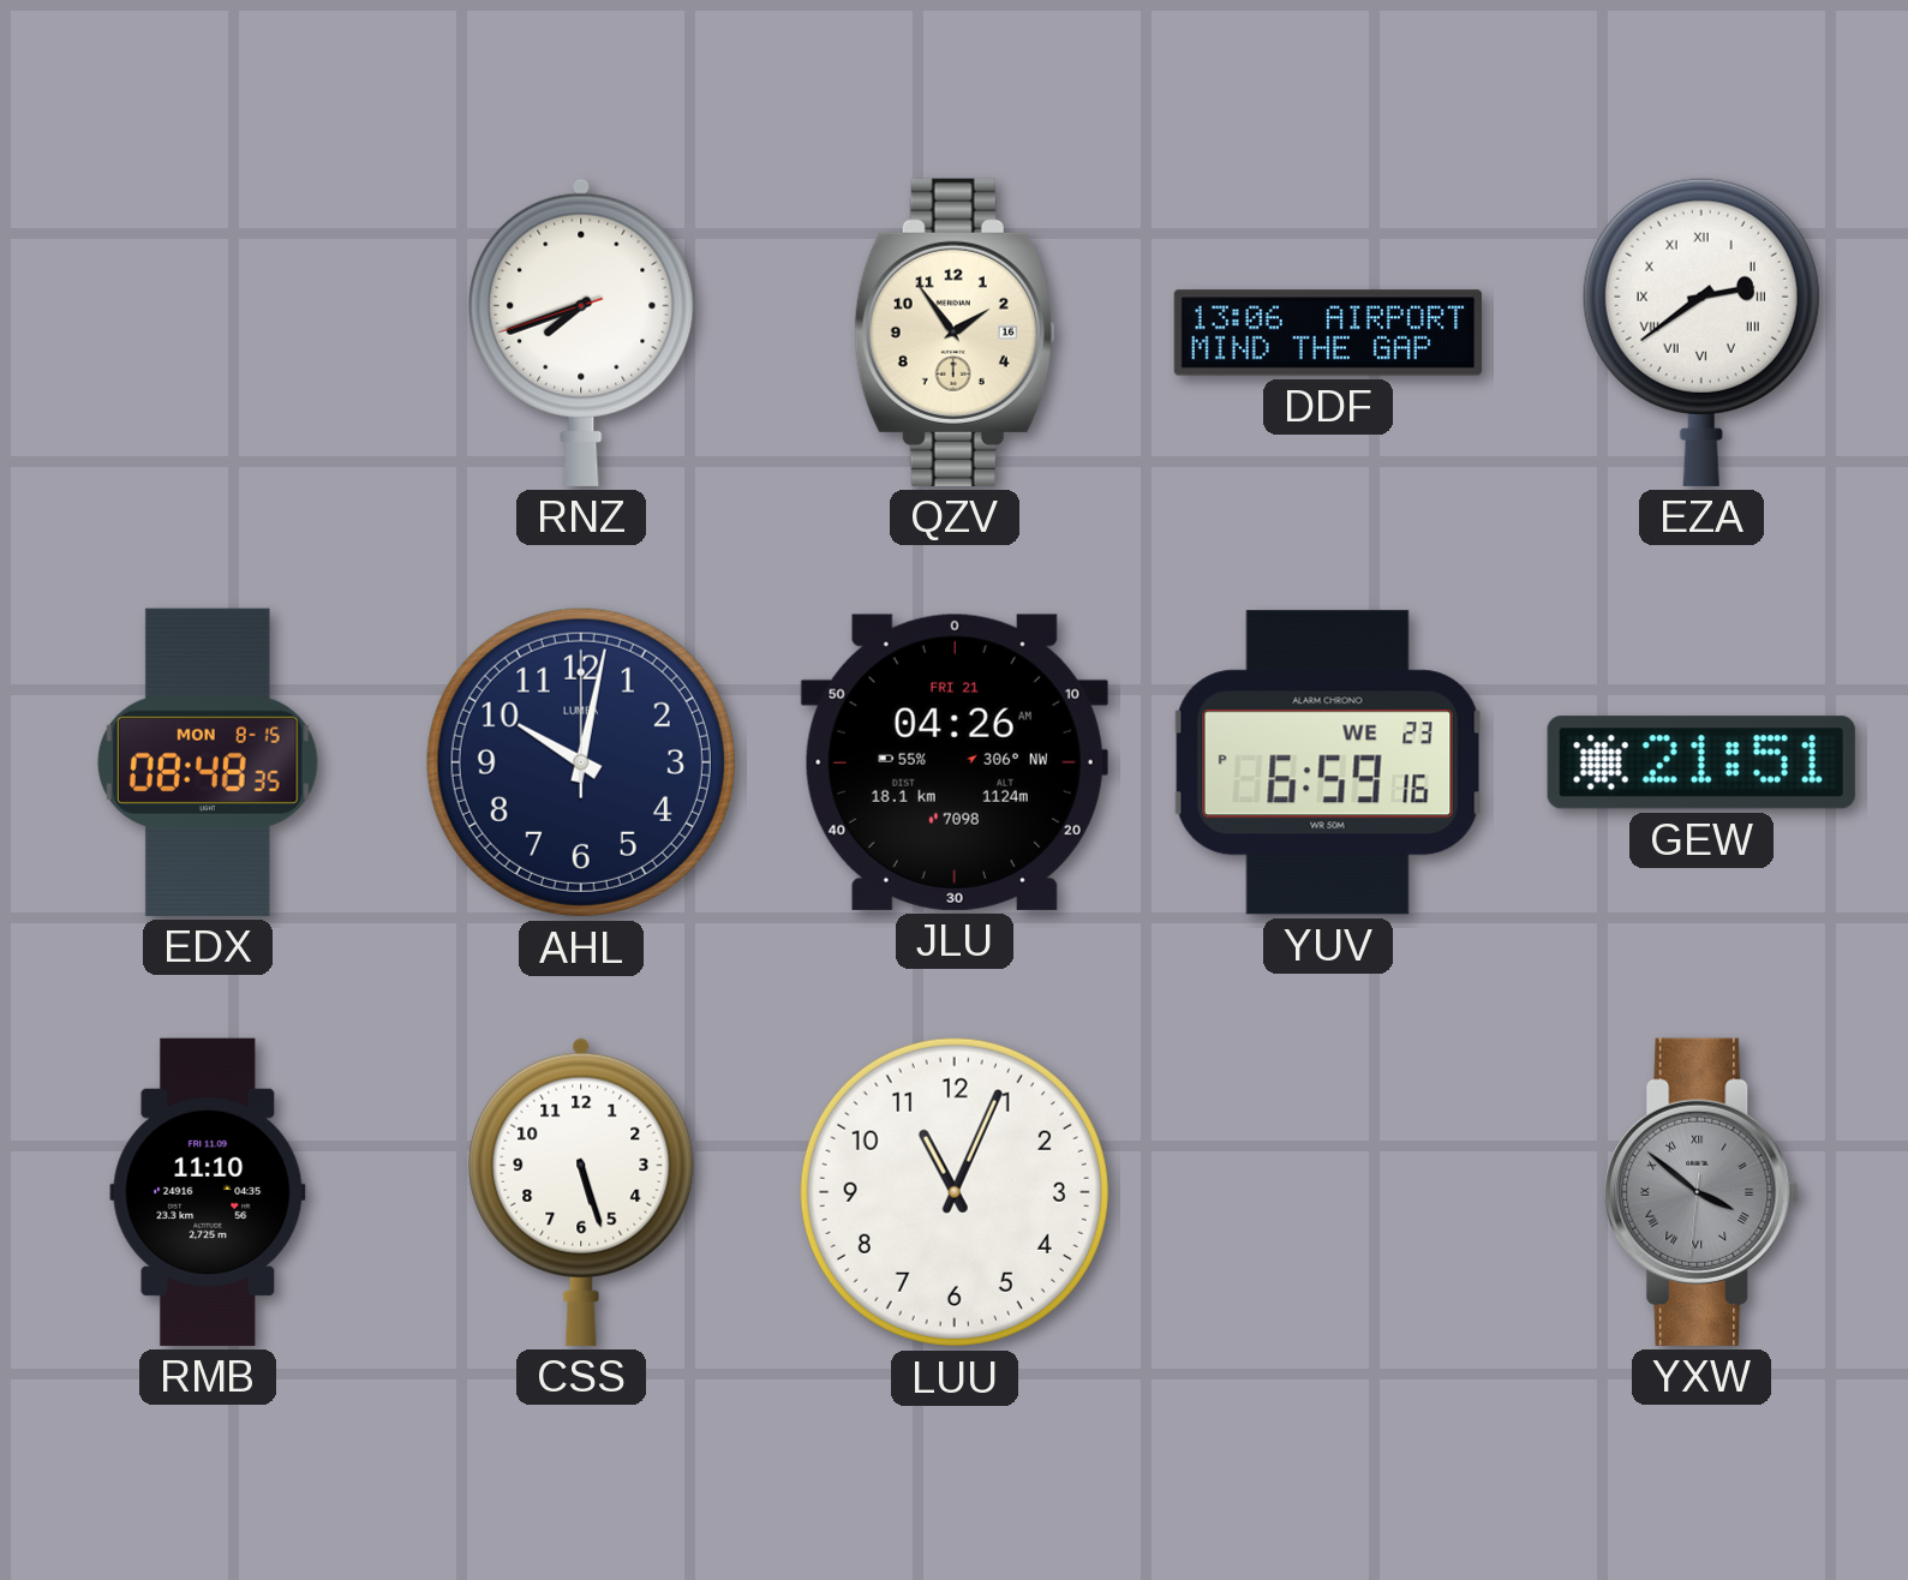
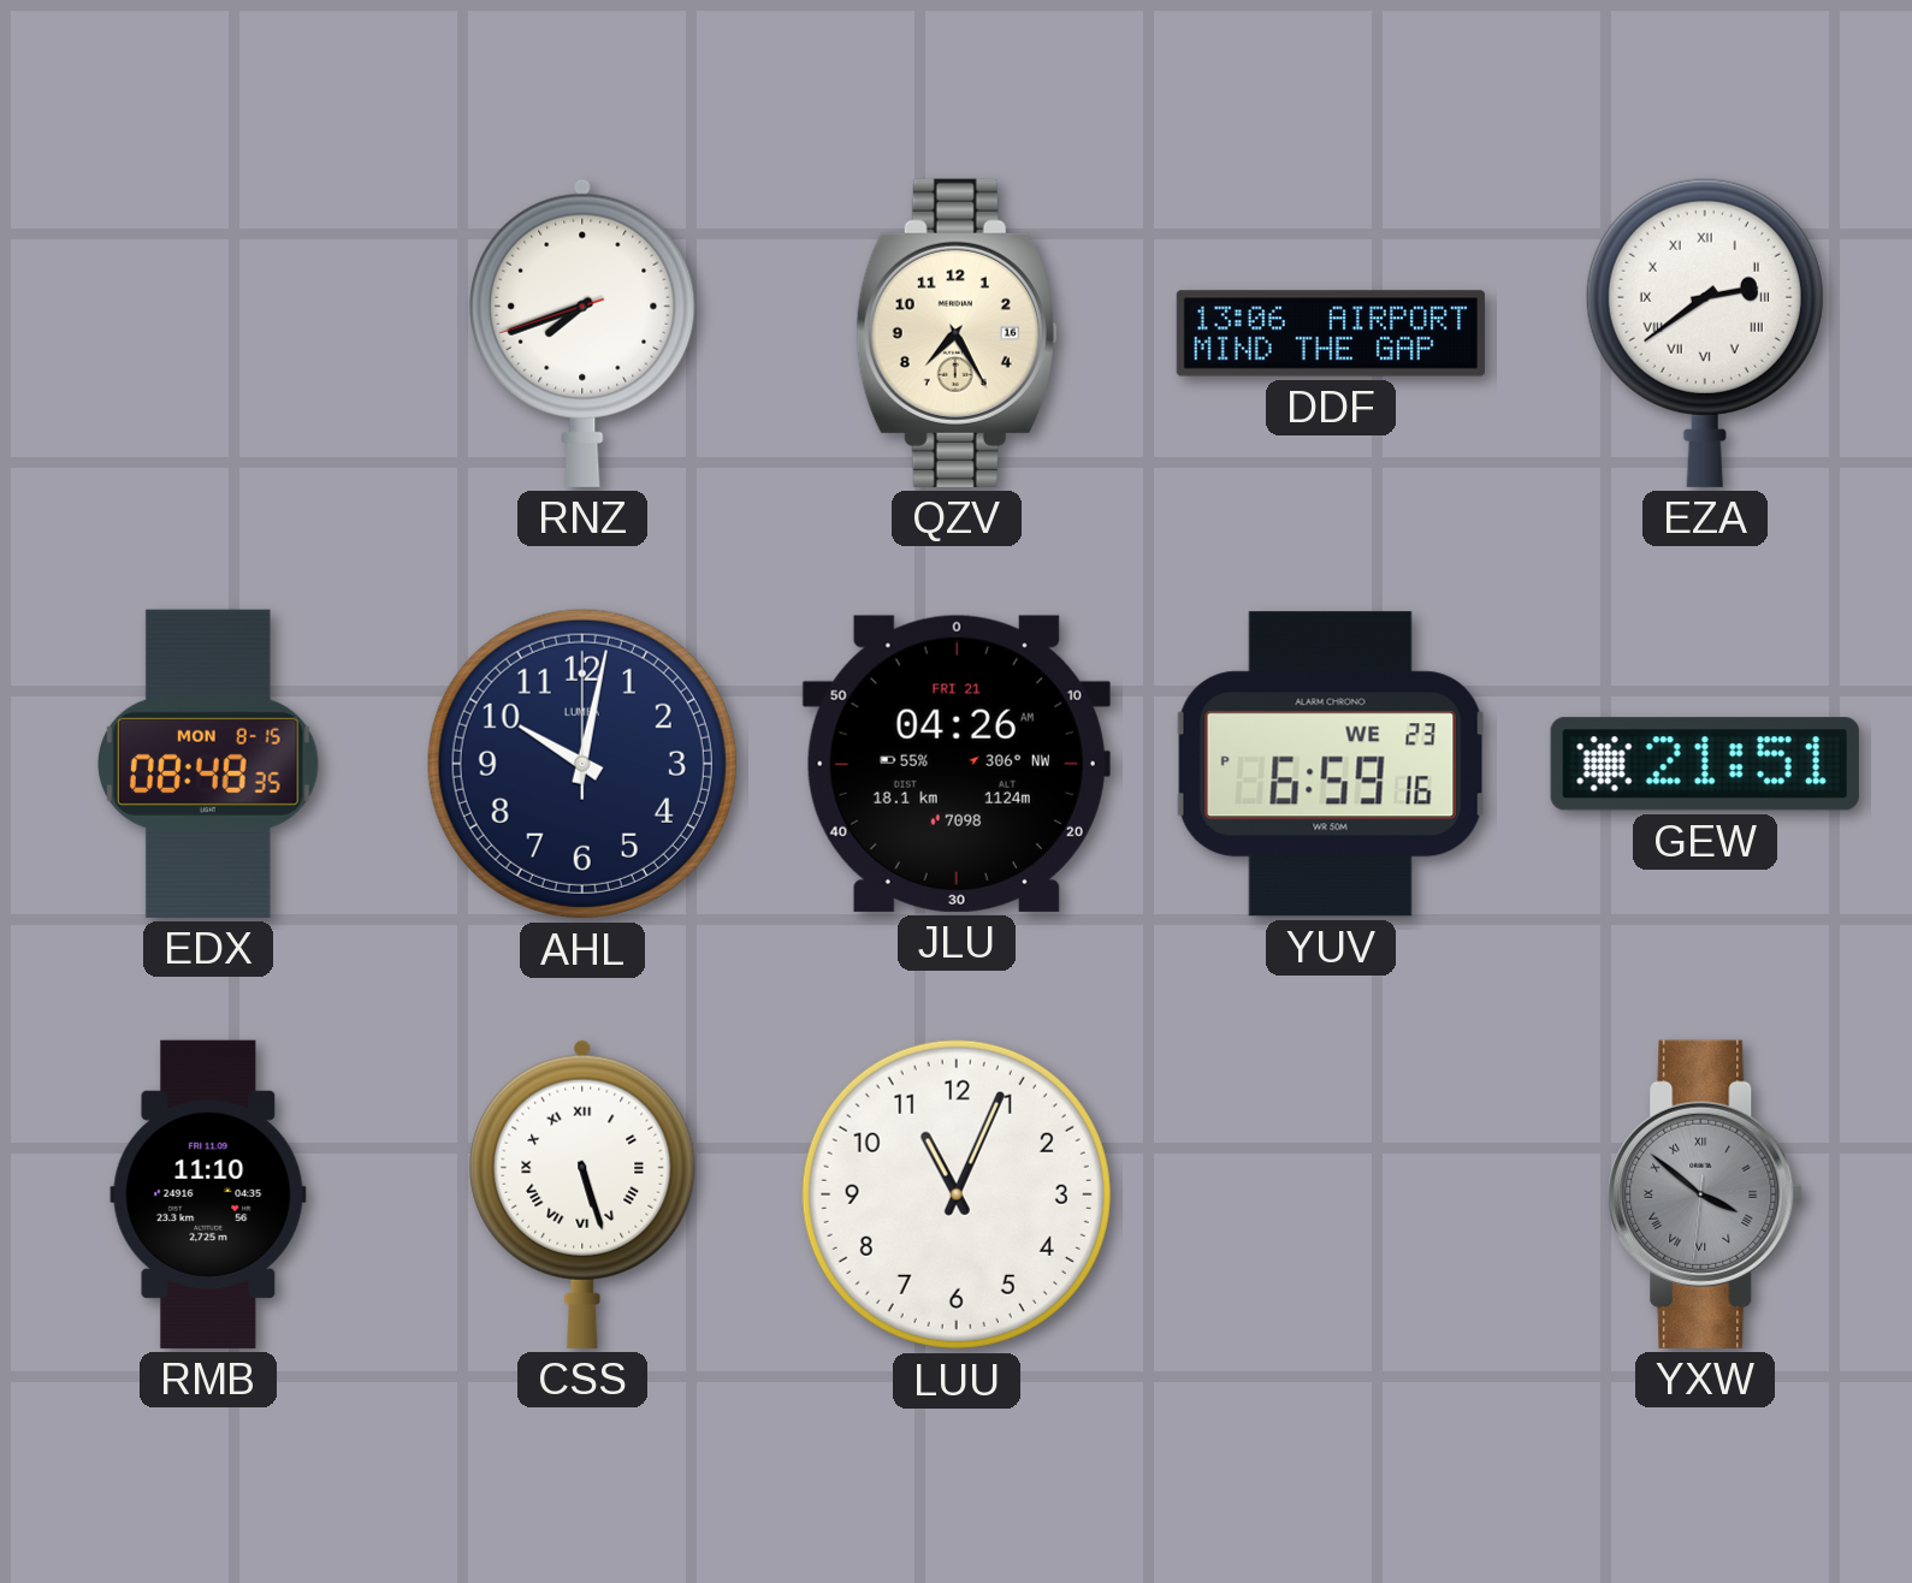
QZV: 1:54 -> 7:25 (957, 333)
CSS numerals: Arabic -> Roman (582, 1194)
